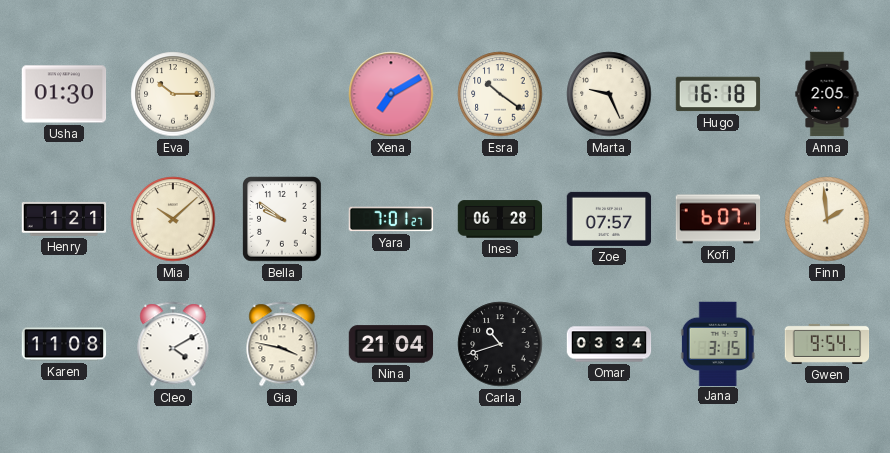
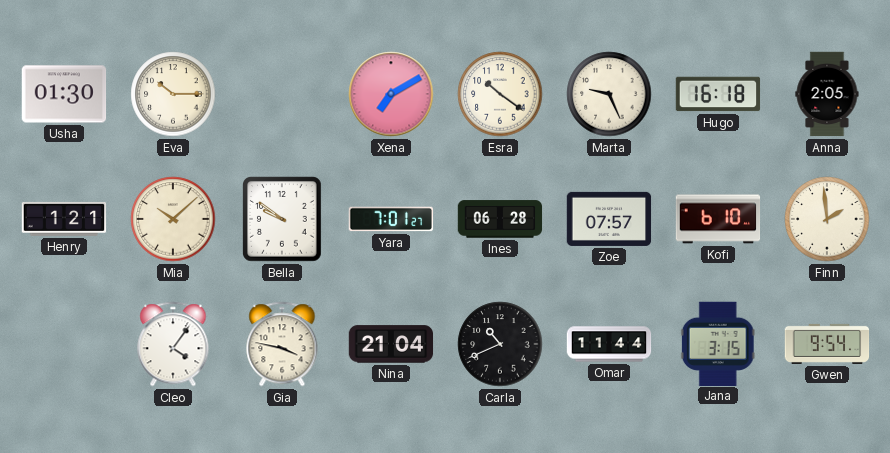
Kofi: 6:07 -> 6:10 (718, 219)
Karen: 11:08 -> none (64, 344)
Cleo: 4:10 -> 4:06 (173, 344)
Carla: 10:42 -> 10:41 (500, 344)
Omar: 03:34 -> 11:44 (609, 344)
